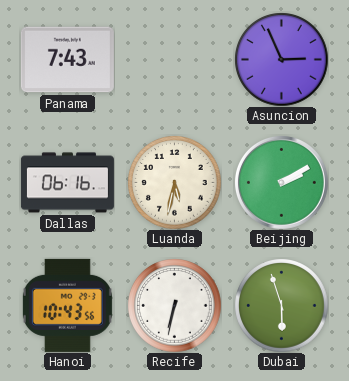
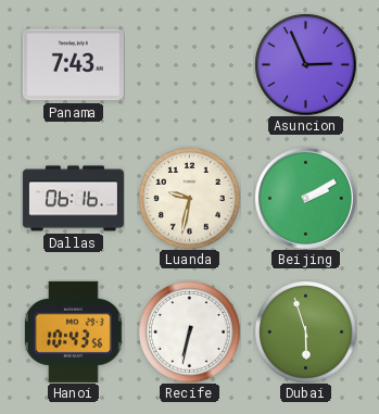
Luanda: 5:32 -> 9:32 (189, 198)
